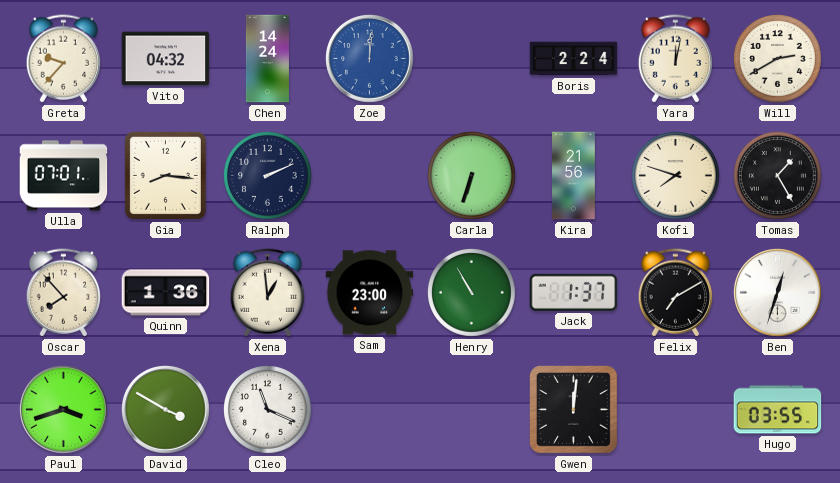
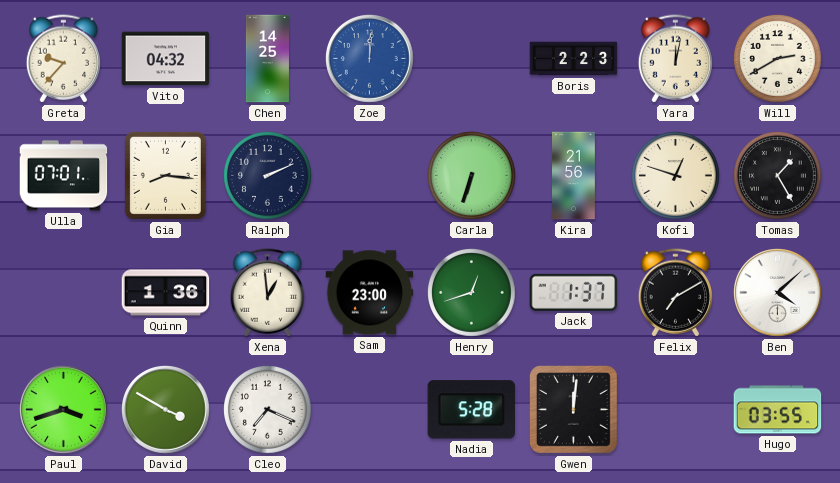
Chen: 14:24 -> 14:25 (267, 59)
Boris: 2:24 -> 2:23 (574, 59)
Kofi: 7:48 -> 12:48 (676, 176)
Oscar: 7:53 -> none (63, 293)
Henry: 10:55 -> 12:42 (472, 293)
Ben: 12:33 -> 4:08 (778, 293)
Cleo: 11:19 -> 7:19 (268, 410)
Nadia: none -> 5:28 (472, 410)
